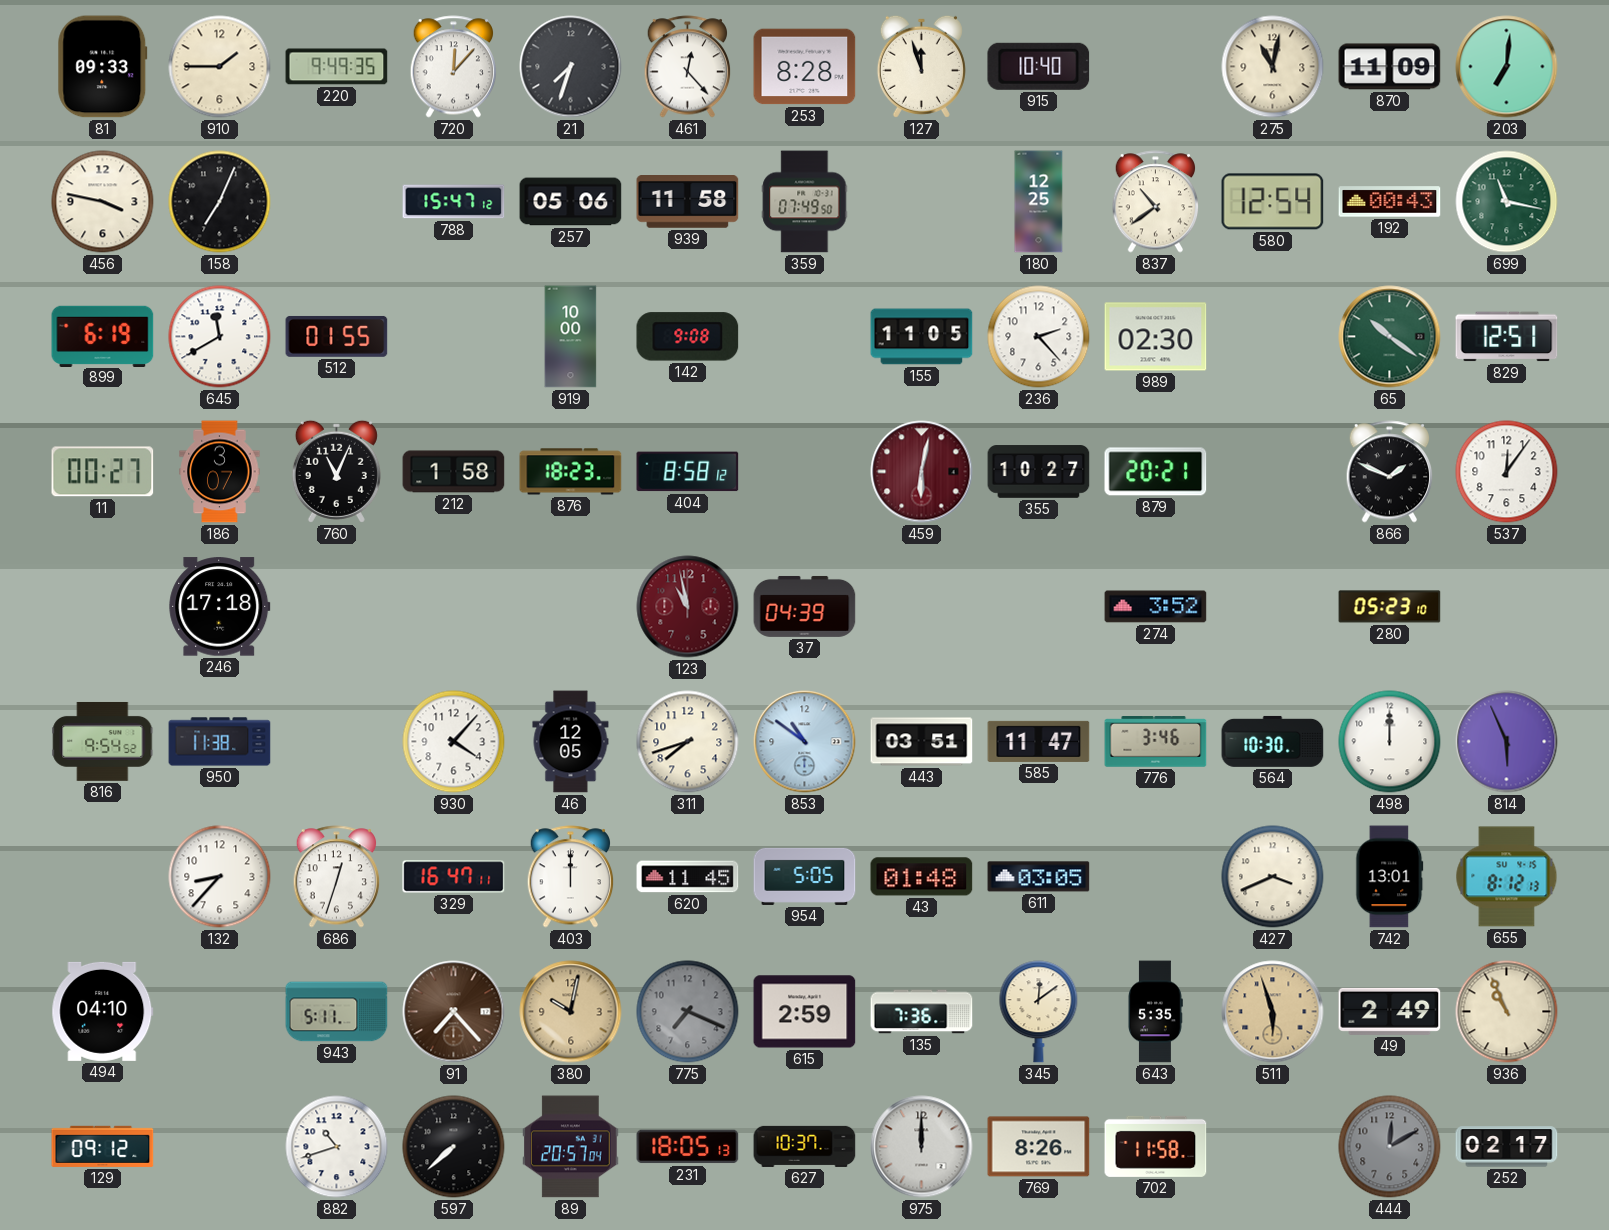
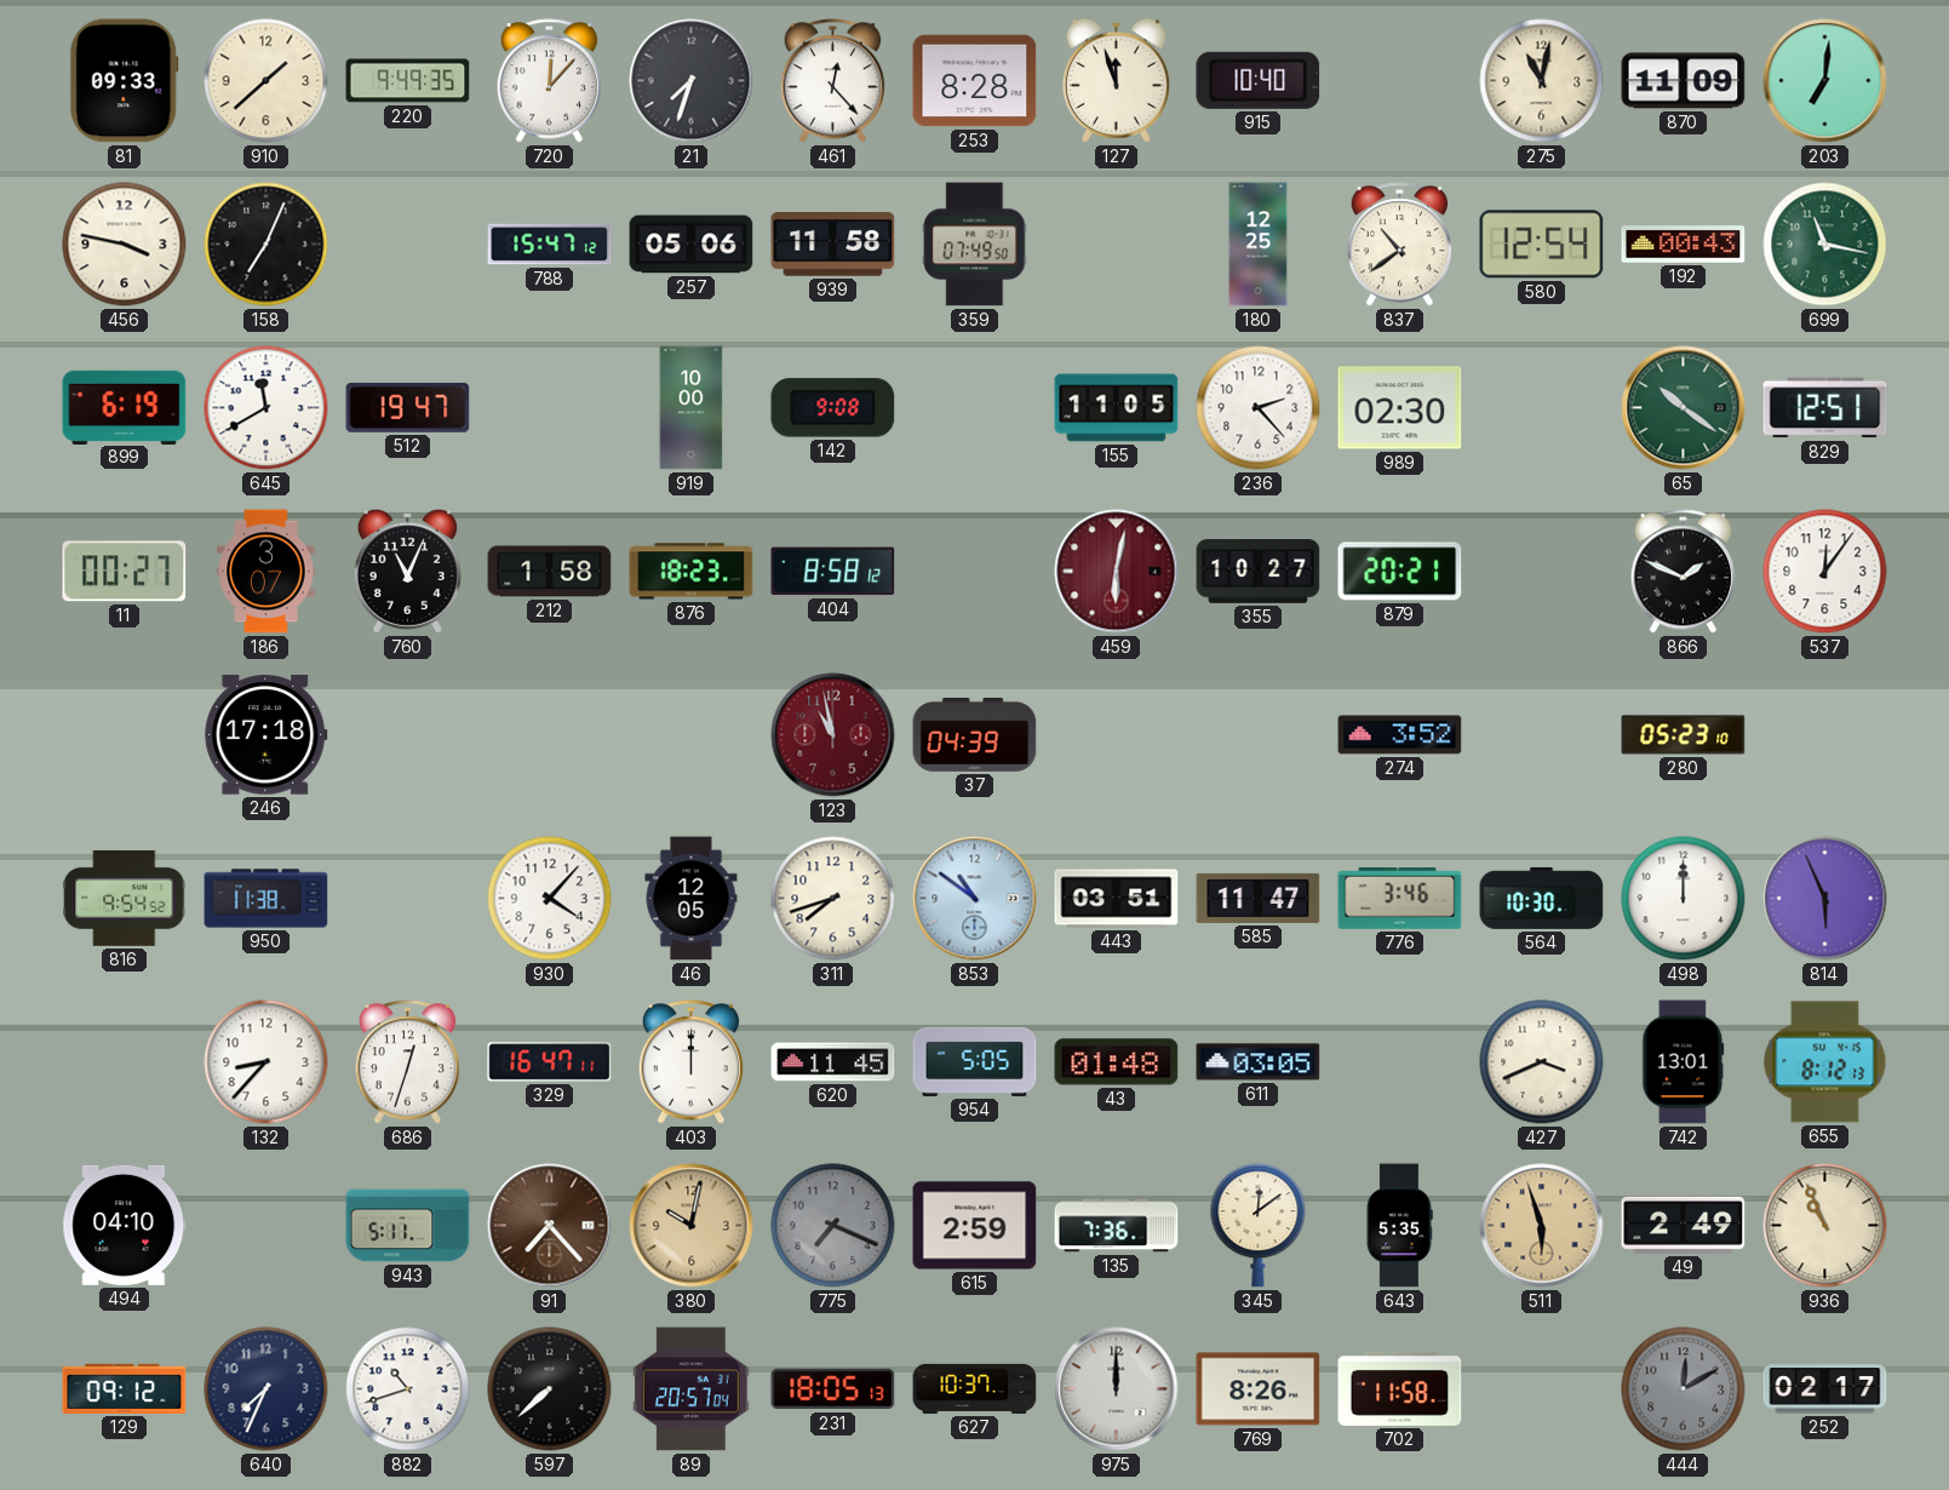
910: 1:45 -> 1:38 (266, 81)
512: 01:55 -> 19:47 (408, 407)
640: none -> 7:34 (266, 1389)
